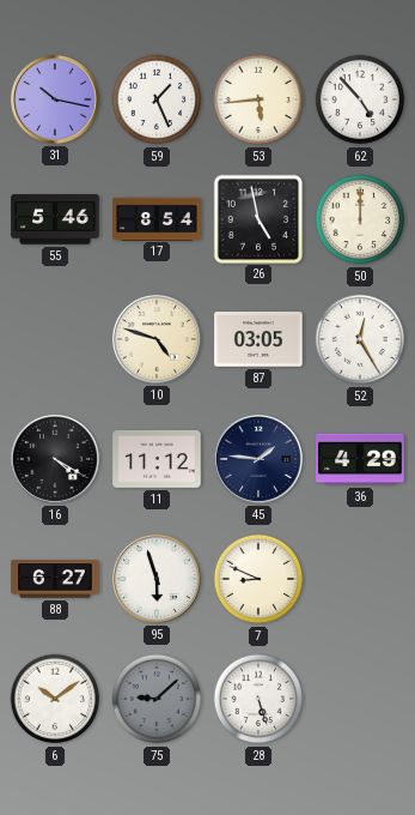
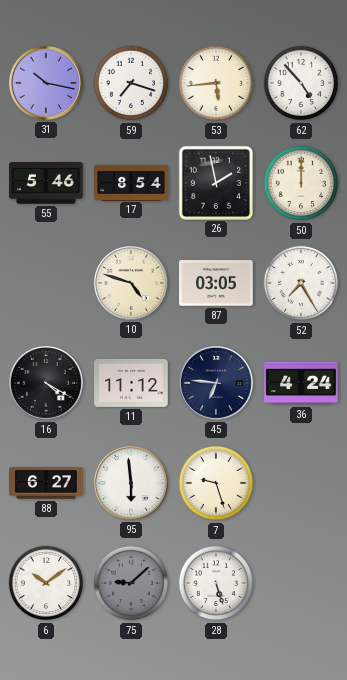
59: 1:26 -> 7:18 (131, 83)
26: 4:58 -> 1:58 (215, 182)
52: 12:25 -> 7:25 (301, 283)
45: 1:46 -> 6:46 (216, 383)
36: 4:29 -> 4:24 (301, 383)
95: 5:57 -> 5:59 (131, 483)
7: 8:49 -> 9:27 (216, 483)
